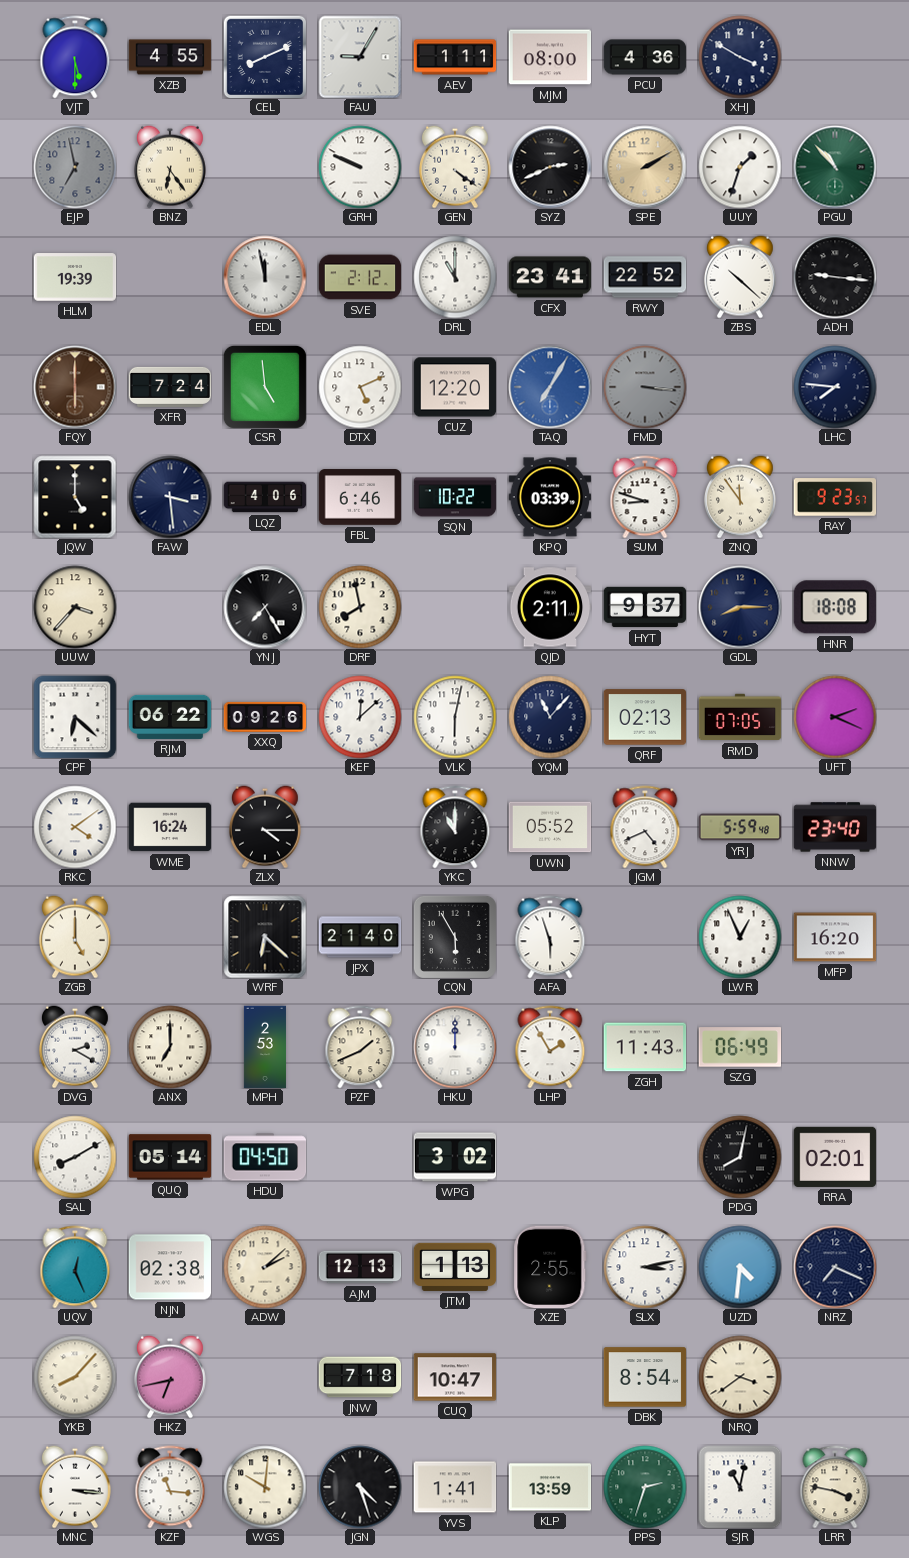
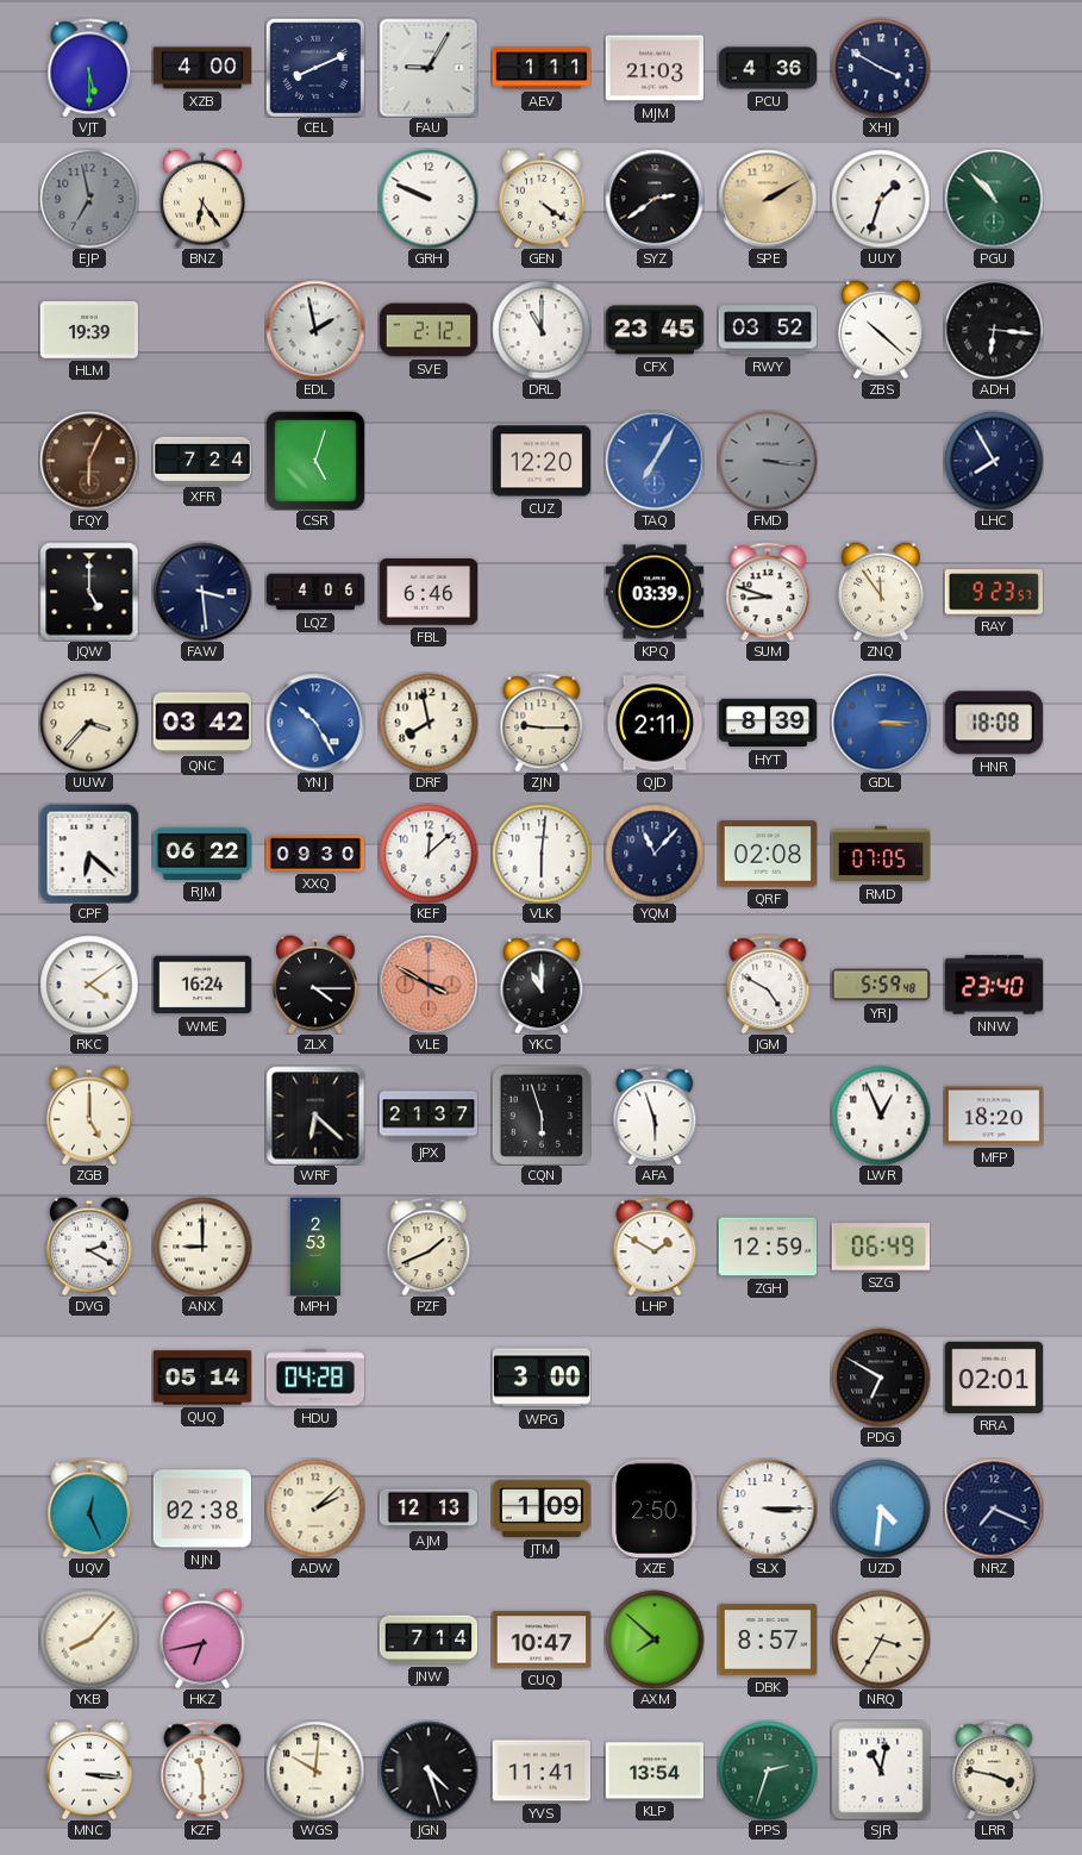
XZB: 4:55 -> 4:00 (202, 68)
MJM: 08:00 -> 21:03 (655, 68)
SYZ: 2:41 -> 2:39 (655, 199)
EDL: 11:58 -> 1:58 (315, 330)
CFX: 23:41 -> 23:45 (655, 330)
RWY: 22:52 -> 03:52 (768, 330)
ADH: 9:16 -> 6:16 (994, 330)
FQY: 6:00 -> 6:04 (89, 461)
CSR: 4:59 -> 5:03 (315, 461)
DTX: 5:11 -> none (360, 387)
LHC: 7:46 -> 7:55 (994, 461)
SQN: 10:22 -> none (455, 497)
QNC: none -> 03:42 (202, 723)
YNJ: 7:25 -> 10:25 (315, 723)
YNJ dial: black -> blue (315, 723)
ZJN: none -> 9:15 (542, 723)
HYT: 9:37 -> 8:39 (768, 723)
GDL: 8:15 -> 3:15 (881, 723)
GDL dial: navy -> blue (881, 723)
XXQ: 09:26 -> 09:30 (315, 854)
VLK: 6:02 -> 6:01 (542, 854)
QRF: 02:13 -> 02:08 (768, 854)
UFT: 2:19 -> none (835, 717)
VLE: none -> 3:50 (429, 985)
UWN: 05:52 -> none (550, 827)
JGM: 4:41 -> 4:50 (768, 985)
JPX: 21:40 -> 21:37 (429, 1116)
CQN: 5:55 -> 5:57 (542, 1116)
MFP: 16:20 -> 18:20 (994, 1116)
ANX: 7:00 -> 9:00 (202, 1247)
HKU: 12:00 -> none (455, 1047)
LHP: 1:55 -> 1:50 (655, 1247)
ZGH: 11:43 -> 12:59 (768, 1247)
SAL: 8:10 -> none (75, 1157)
HDU: 04:50 -> 04:28 (315, 1378)
WPG: 3:02 -> 3:00 (542, 1378)
PDG: 8:02 -> 6:50 (881, 1378)
JTM: 1:13 -> 1:09 (542, 1509)
XZE: 2:55 -> 2:50 (655, 1509)
SLX: 3:13 -> 3:15 (768, 1509)
JNW: 7:18 -> 7:14 (429, 1639)
AXM: none -> 7:52 (655, 1639)
DBK: 8:54 -> 8:57 (768, 1639)
NRQ: 3:39 -> 3:35 (881, 1639)
KZF: 11:16 -> 11:30 (202, 1770)
YVS: 1:41 -> 11:41 (542, 1770)
KLP: 13:59 -> 13:54 (655, 1770)
